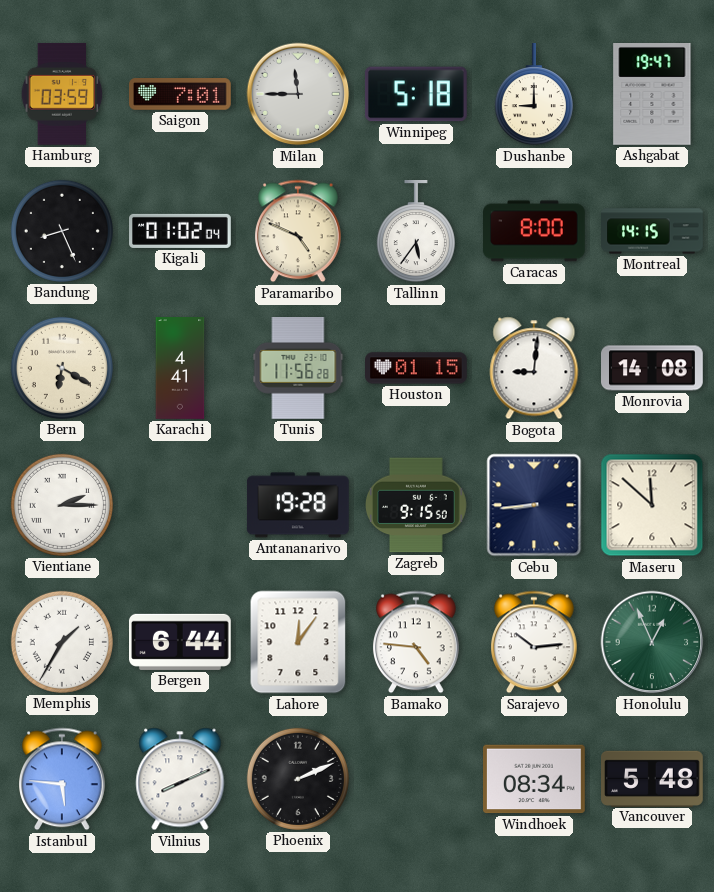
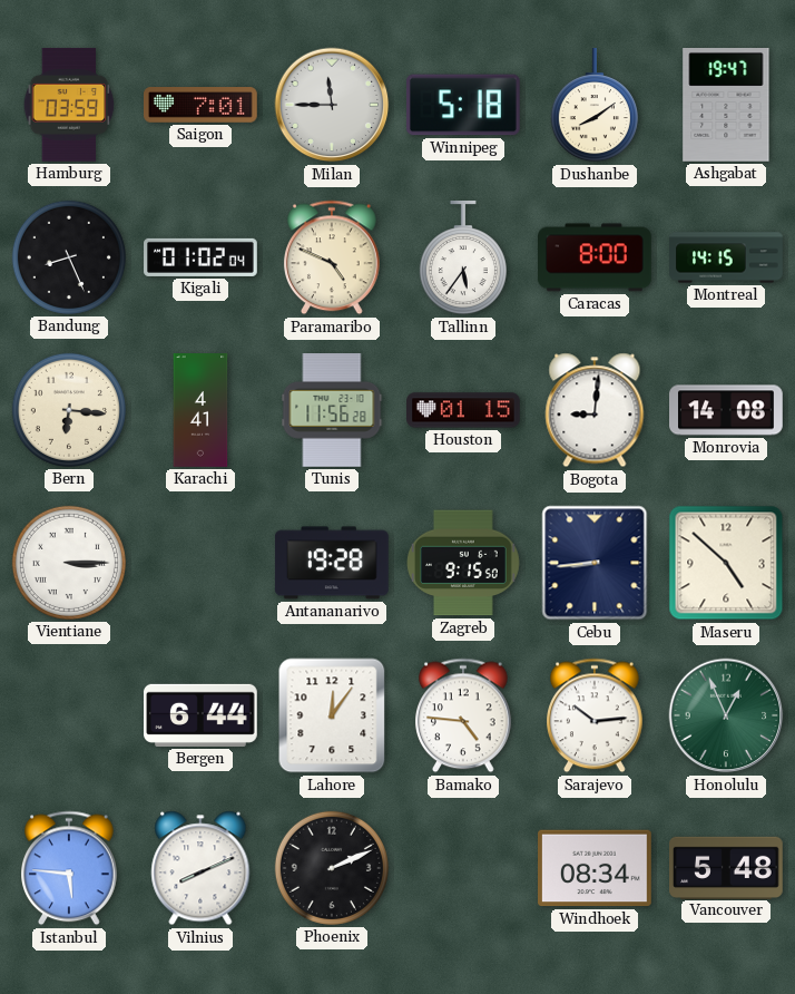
Dushanbe: 9:00 -> 8:09 (595, 106)
Bern: 6:20 -> 6:16 (69, 410)
Vientiane: 2:15 -> 3:15 (69, 563)
Maseru: 11:52 -> 4:52 (726, 563)
Memphis: 1:35 -> none (62, 642)
